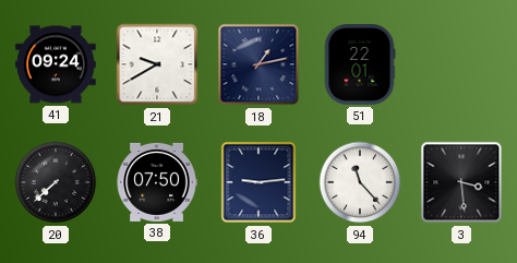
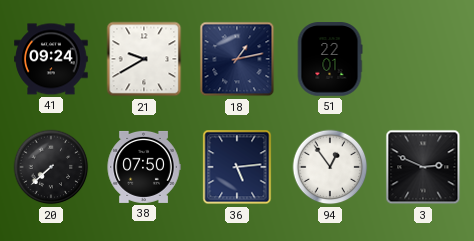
36: 9:14 -> 5:14 (237, 167)
94: 11:23 -> 12:54 (330, 167)
3: 3:29 -> 2:49 (423, 167)
